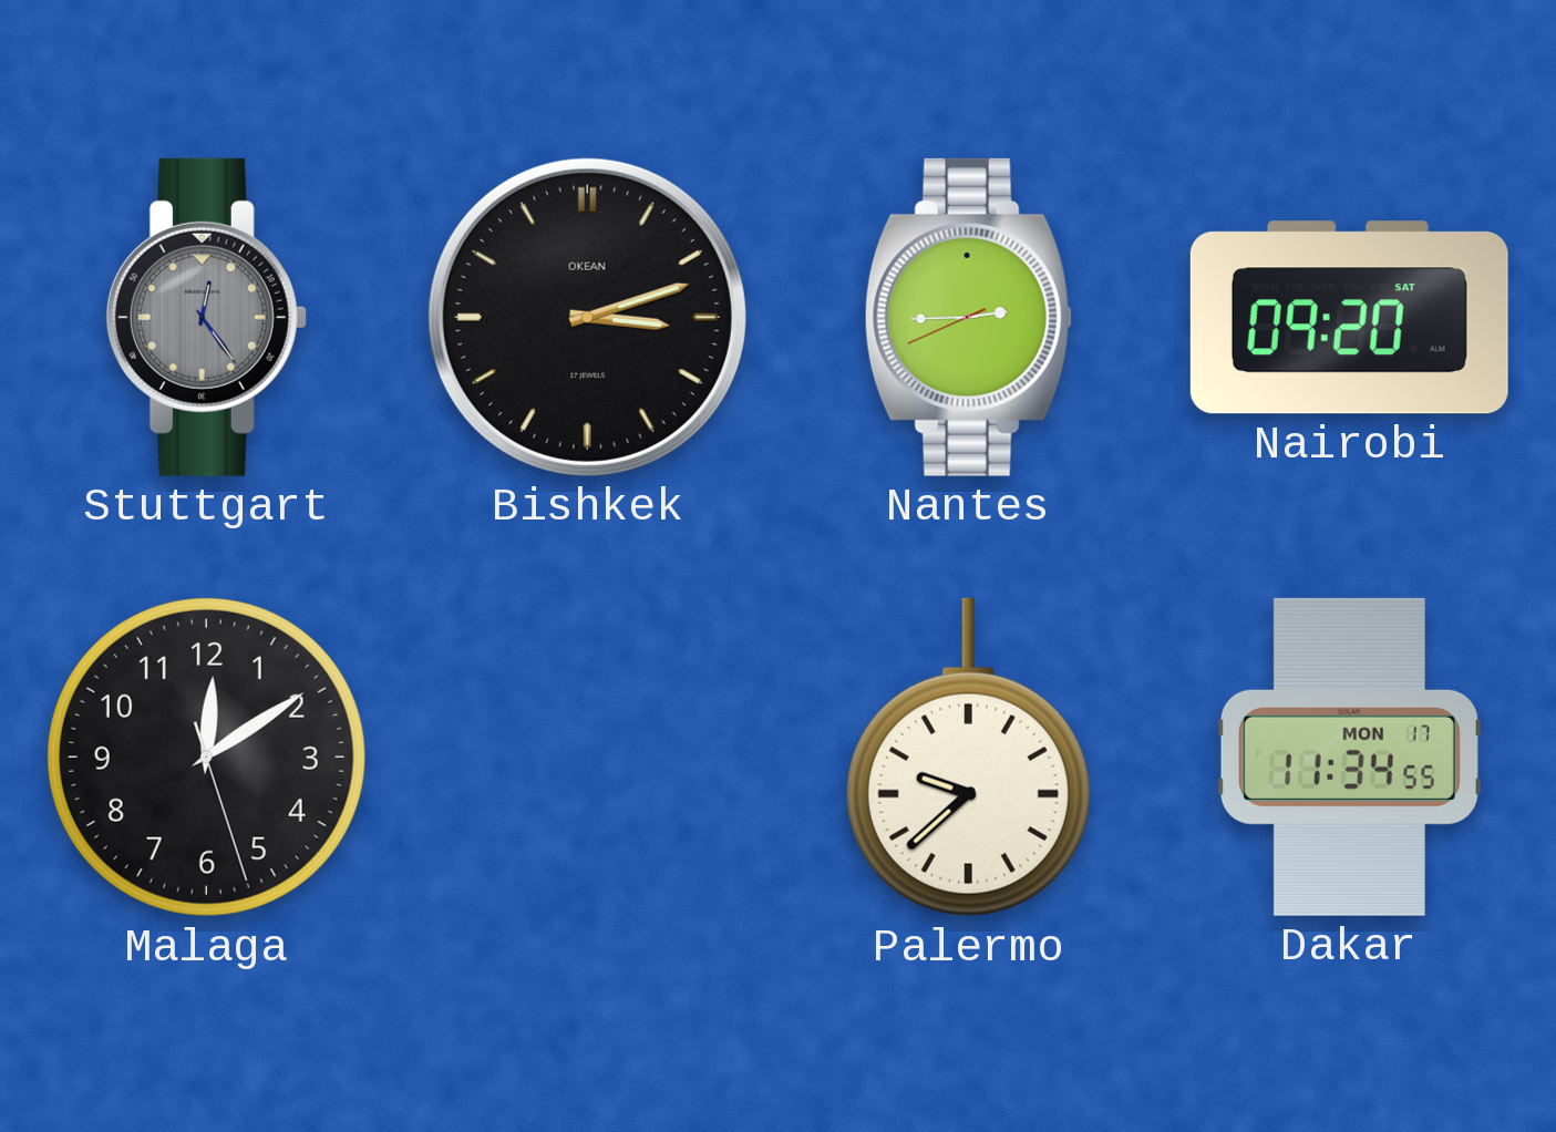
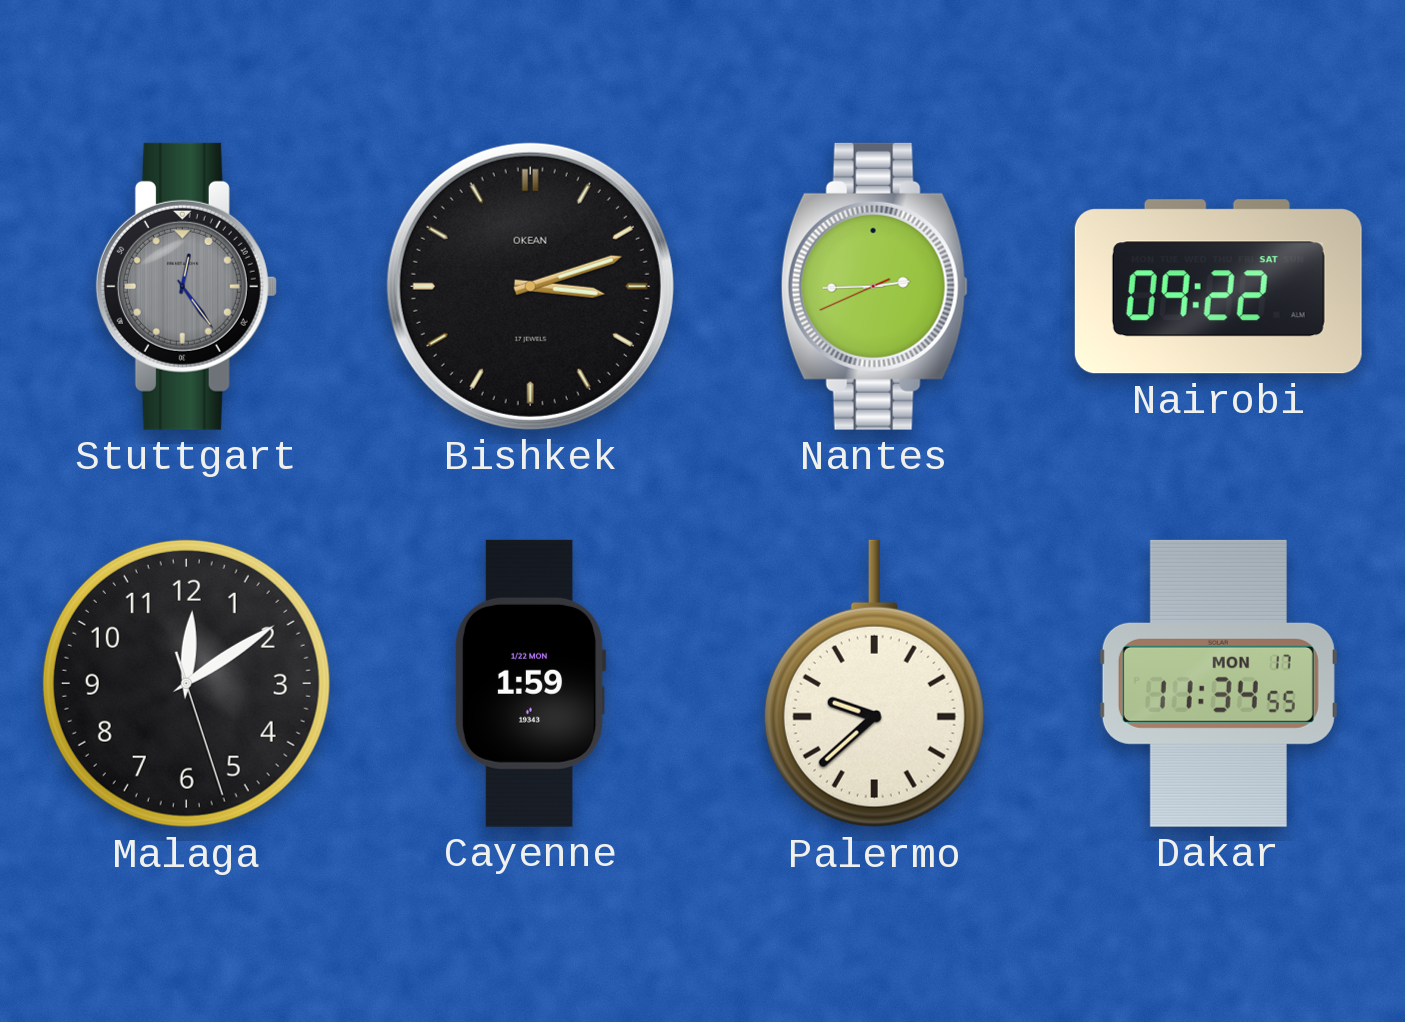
Nairobi: 09:20 -> 09:22 (1218, 287)
Cayenne: none -> 1:59 (530, 683)
